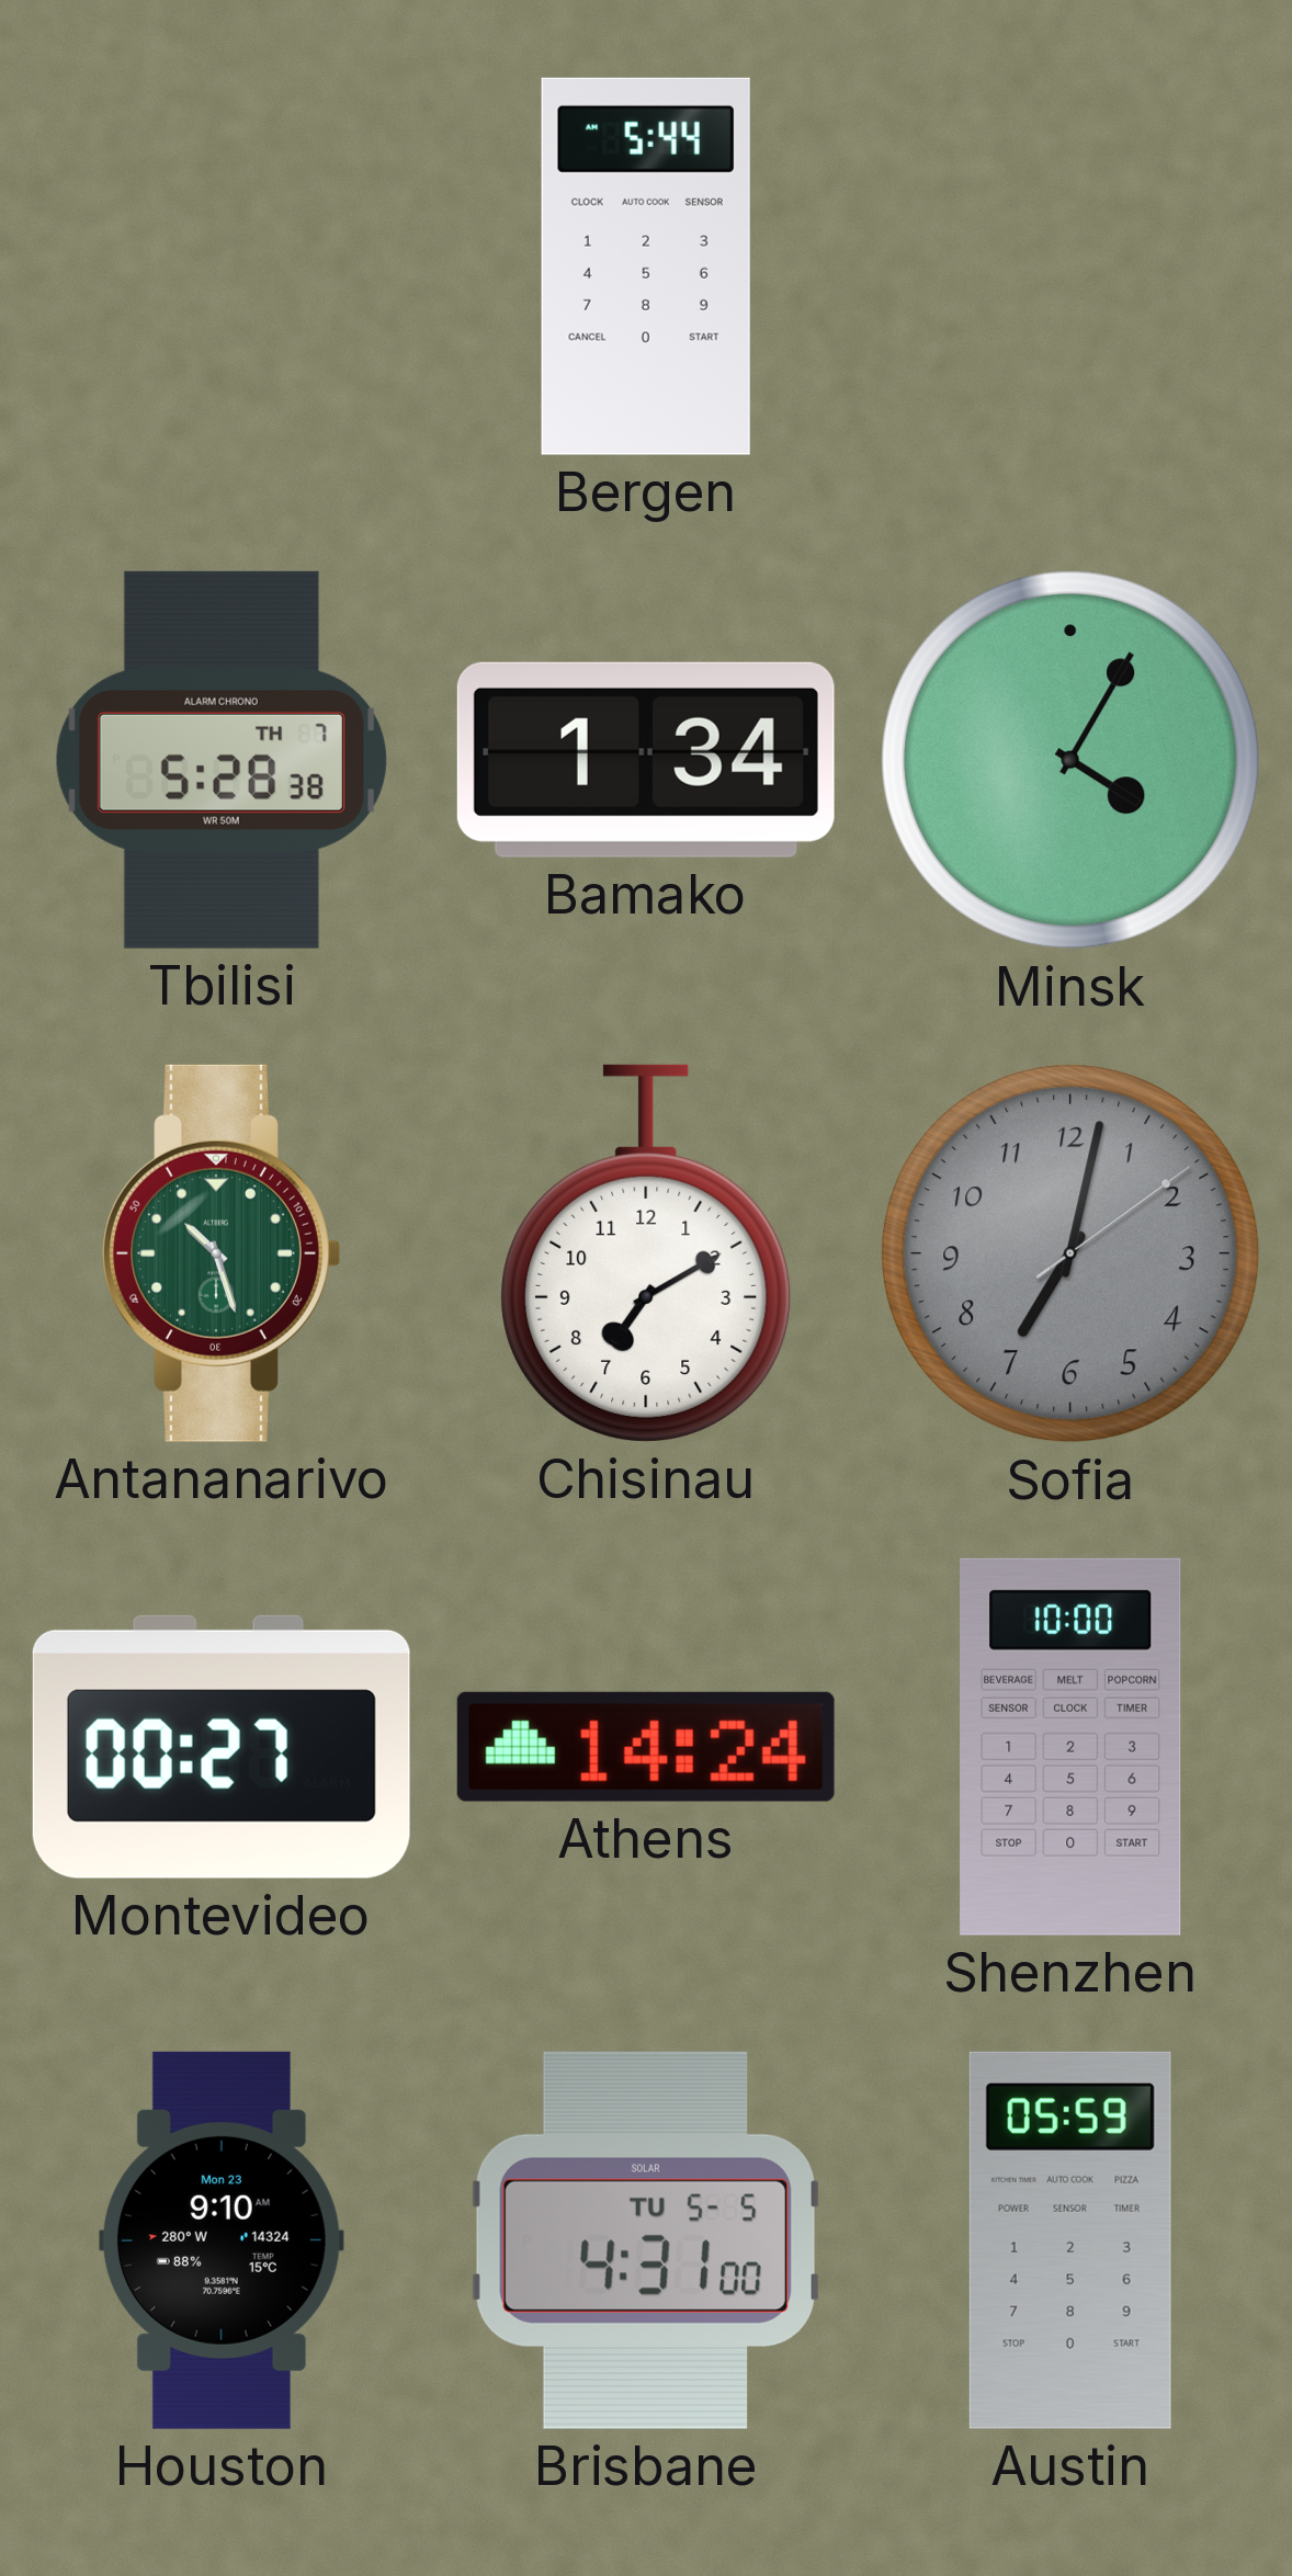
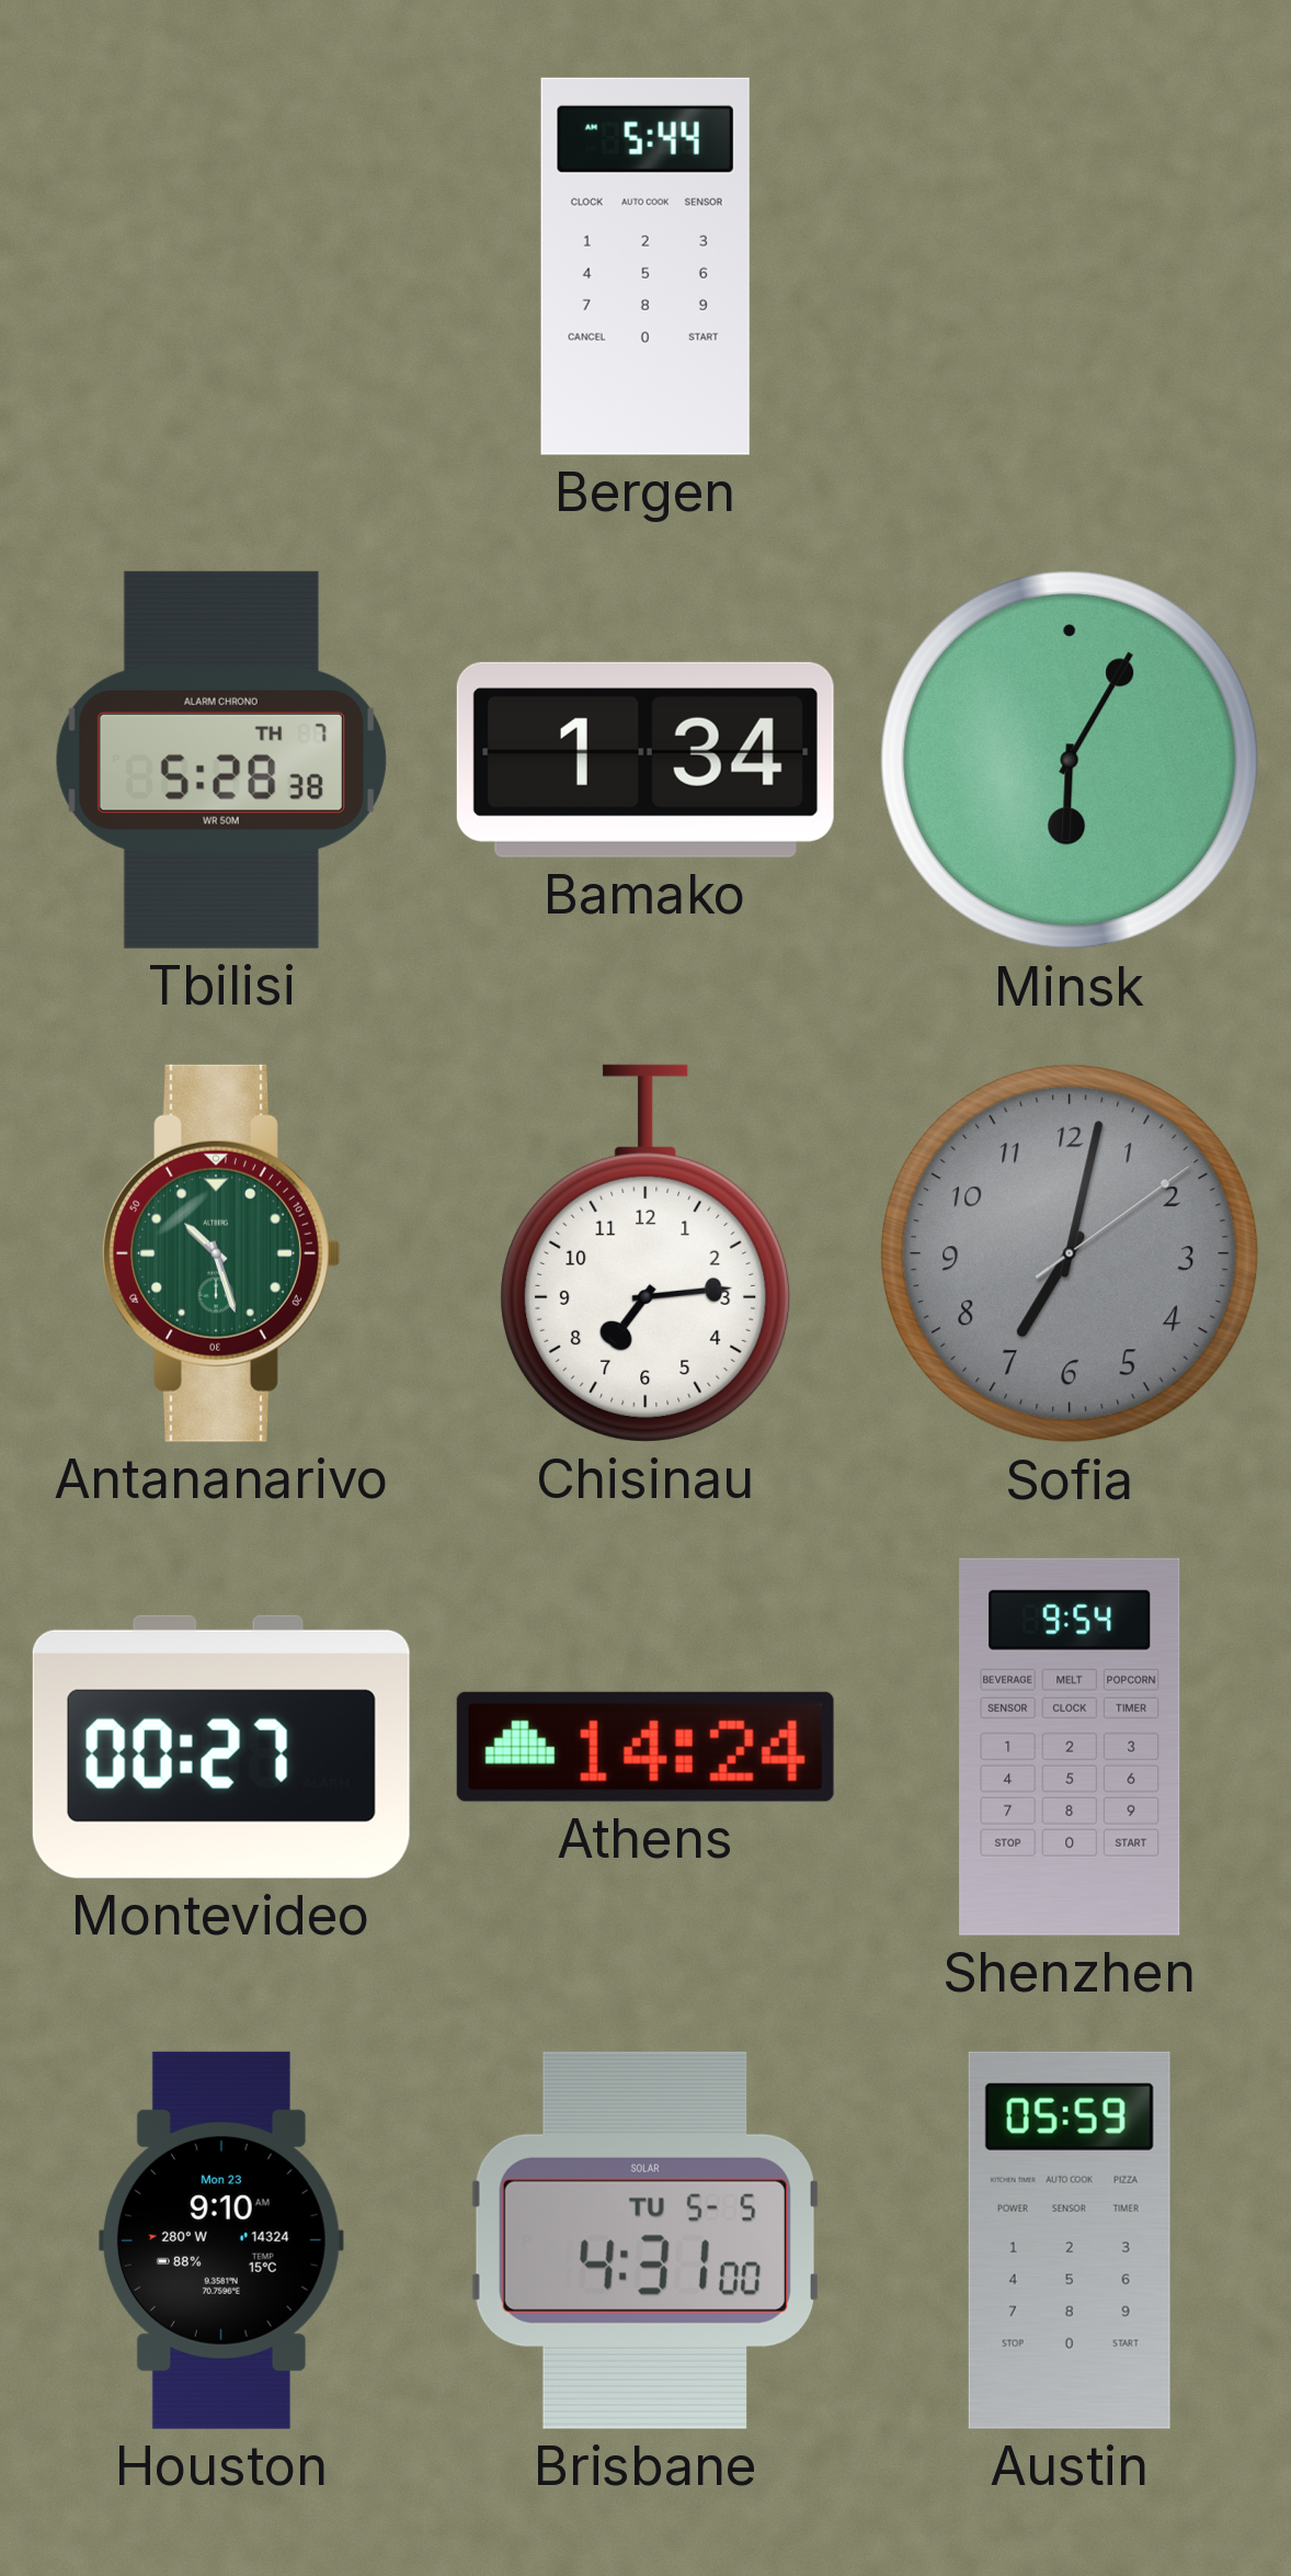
Minsk: 4:05 -> 6:05 (1070, 760)
Chisinau: 7:10 -> 7:14 (645, 1253)
Shenzhen: 10:00 -> 9:54 (1070, 1747)
